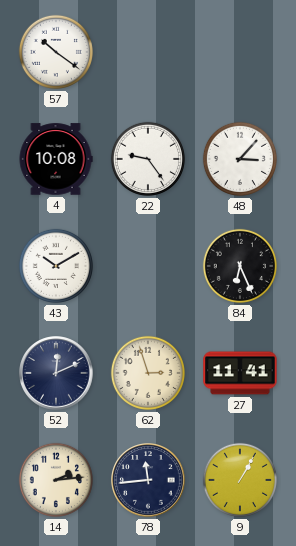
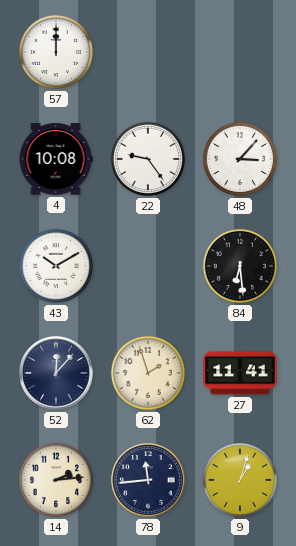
57: 10:21 -> 12:00 (56, 52)
84: 6:26 -> 6:29 (240, 266)
52: 12:11 -> 12:07 (56, 373)
62: 2:57 -> 1:57 (148, 373)
9: 1:05 -> 1:03 (240, 480)
